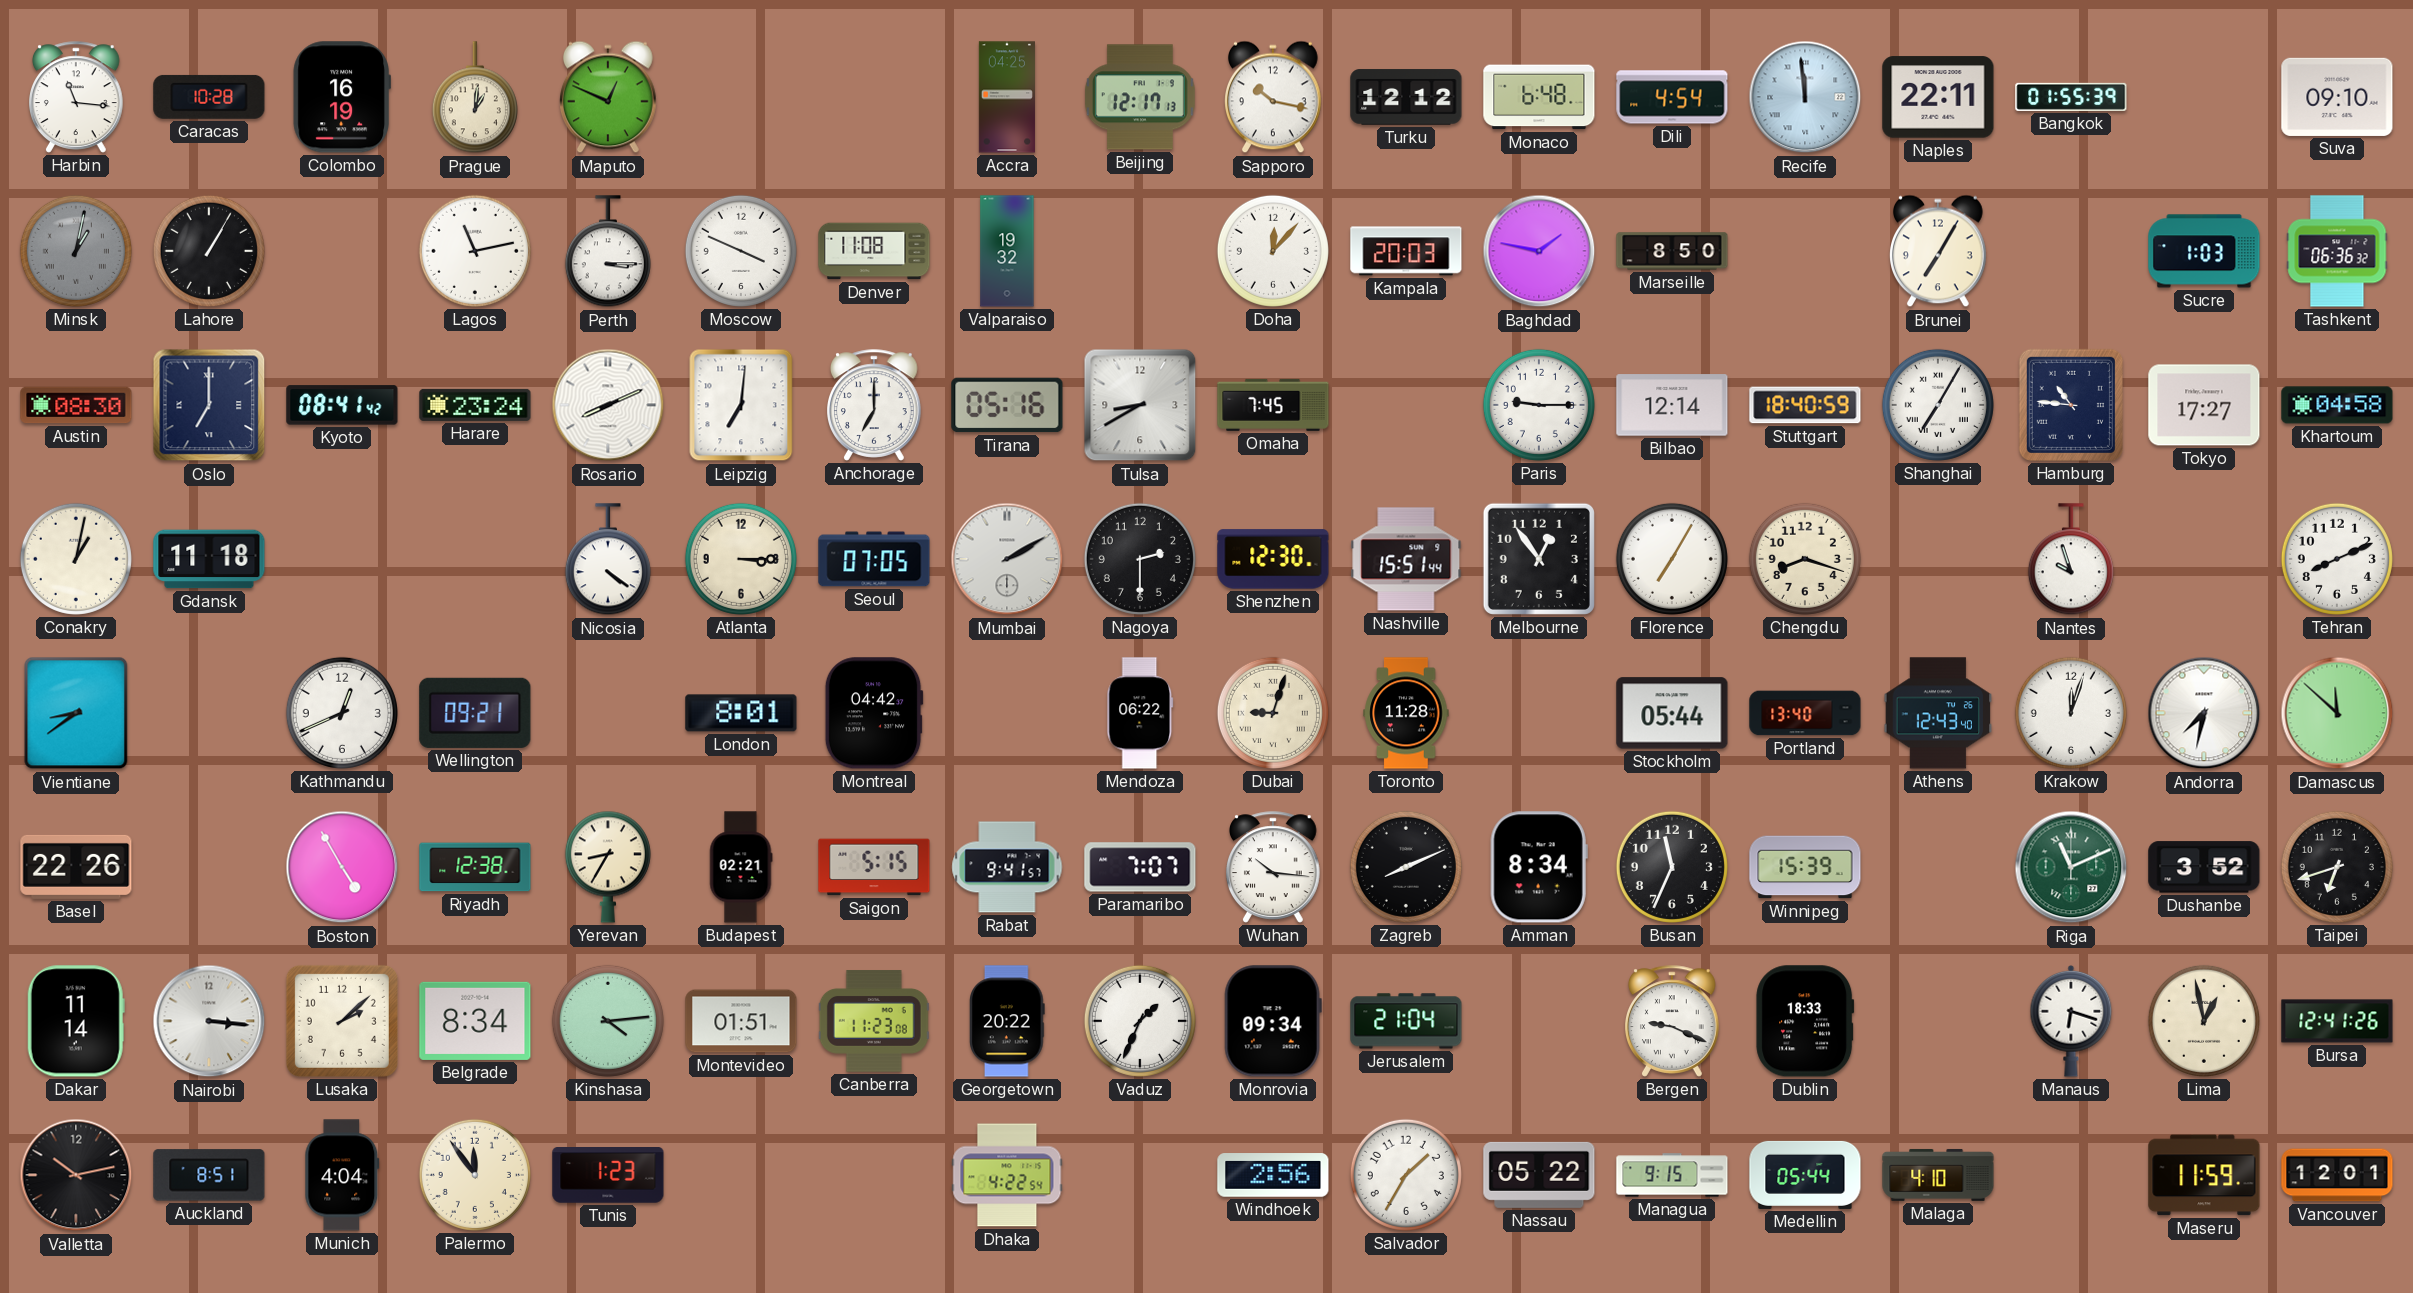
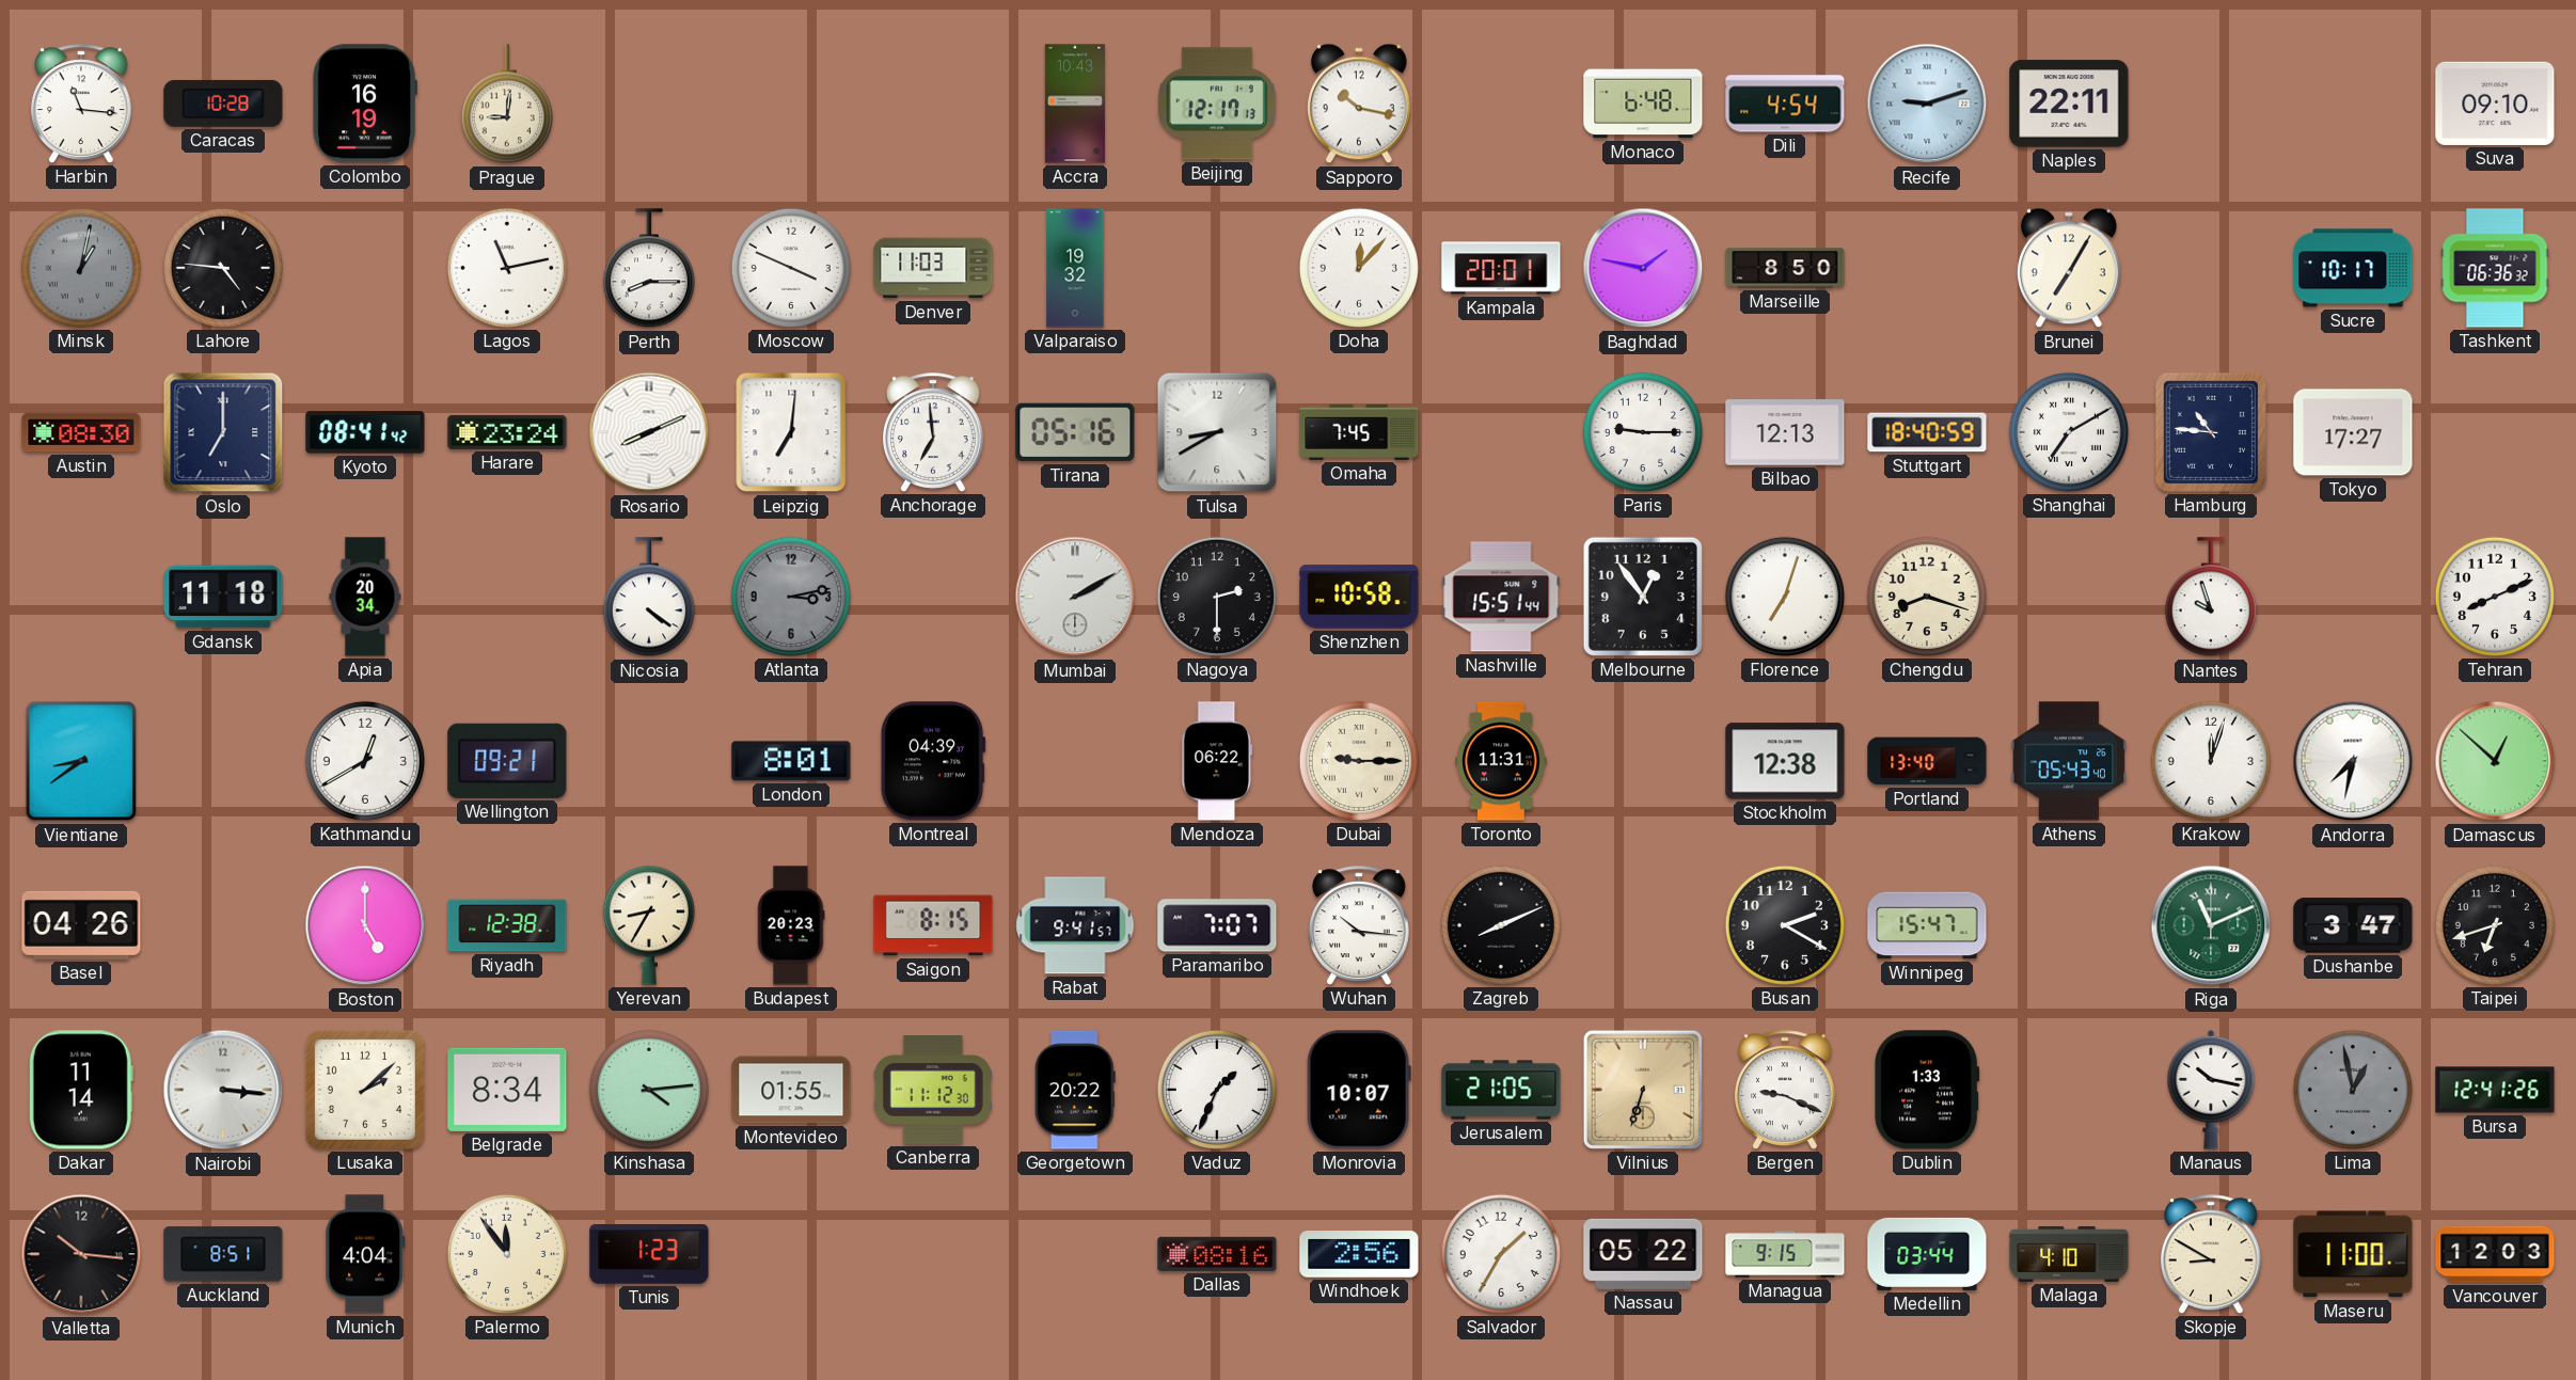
Prague: 1:01 -> 9:01 (507, 105)
Maputo: 12:49 -> none (609, 97)
Accra: 04:25 -> 10:43 (1074, 104)
Turku: 12:12 -> none (1406, 97)
Recife: 11:59 -> 9:12 (1927, 104)
Bangkok: 01:55 -> none (2071, 97)
Lahore: 1:05 -> 4:46 (223, 268)
Perth: 3:15 -> 8:15 (649, 269)
Denver: 11:08 -> 11:03 (933, 268)
Kampala: 20:03 -> 20:01 (1501, 268)
Sucre: 1:03 -> 10:17 (2353, 268)
Anchorage: 7:00 -> 6:59 (934, 432)
Bilbao: 12:14 -> 12:13 (1785, 432)
Shanghai: 7:05 -> 7:10 (2069, 432)
Khartoum: 04:58 -> none (2337, 405)
Conakry: 1:02 -> none (76, 559)
Apia: none -> 20:34 (365, 597)
Atlanta: 3:15 -> 3:13 (791, 597)
Atlanta dial: cream -> grey (791, 597)
Seoul: 07:05 -> none (874, 559)
Shenzhen: 12:30 -> 10:58 (1359, 597)
Florence: 7:05 -> 7:03 (1785, 597)
Kathmandu: 12:41 -> 12:40 (365, 761)
Montreal: 04:42 -> 04:39 (933, 761)
Dubai: 9:03 -> 9:15 (1359, 761)
Toronto: 11:28 -> 11:31 (1501, 761)
Stockholm: 05:44 -> 12:38 (1785, 761)
Athens: 12:43 -> 05:43 (2069, 761)
Damascus: 11:52 -> 12:52 (2495, 761)
Basel: 22:26 -> 04:26 (81, 925)
Boston: 4:55 -> 5:00 (365, 925)
Budapest: 02:21 -> 20:23 (791, 925)
Saigon: 5:15 -> 8:15 (933, 925)
Amman: 8:34 -> none (1539, 867)
Busan: 11:34 -> 2:20 (1785, 925)
Winnipeg: 15:39 -> 15:47 (1927, 925)
Dushanbe: 3:52 -> 3:47 (2353, 925)
Montevideo: 01:51 -> 01:55 (791, 1090)
Canberra: 11:23 -> 11:12 (933, 1090)
Monrovia: 09:34 -> 10:07 (1359, 1090)
Jerusalem: 21:04 -> 21:05 (1501, 1090)
Vilnius: none -> 6:33 (1643, 1090)
Dublin: 18:33 -> 1:33 (1927, 1090)
Manaus: 6:18 -> 10:17 (2211, 1090)
Lima dial: cream -> grey (2353, 1090)
Valletta: 10:13 -> 10:16 (81, 1254)
Dhaka: 4:22 -> none (1007, 1175)
Dallas: none -> 08:16 (1217, 1254)
Medellin: 05:44 -> 03:44 (1927, 1254)
Skopje: none -> 8:50 (2212, 1254)
Maseru: 11:59 -> 11:00 (2353, 1254)
Vancouver: 12:01 -> 12:03 (2495, 1254)
